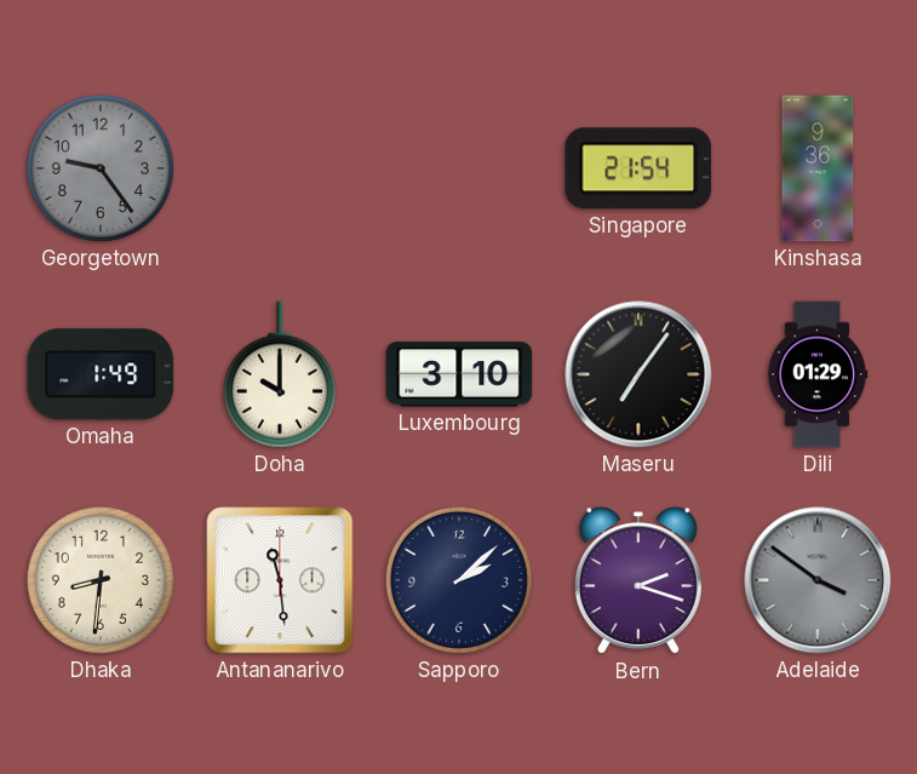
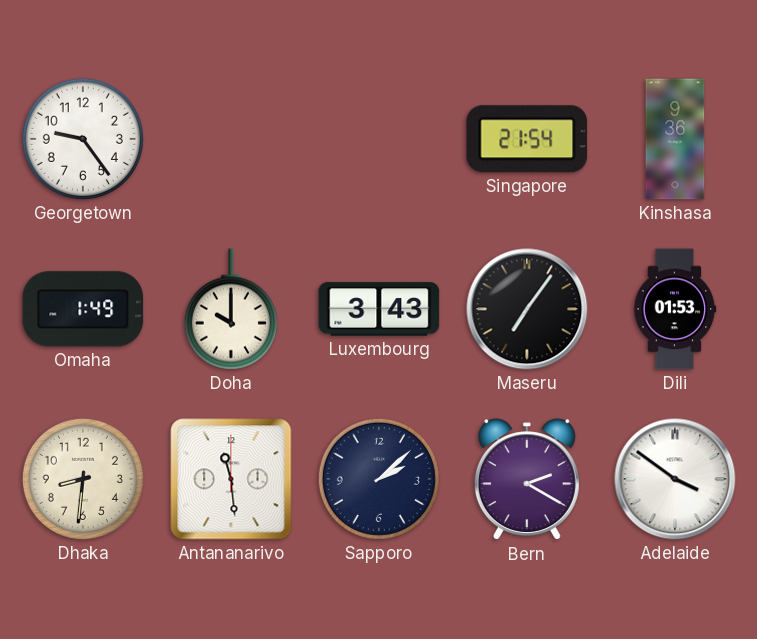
Georgetown dial: grey -> white (83, 139)
Luxembourg: 3:10 -> 3:43 (379, 309)
Dili: 01:29 -> 01:53 (675, 309)
Bern: 2:18 -> 2:20 (527, 480)
Adelaide dial: grey -> white (675, 479)
